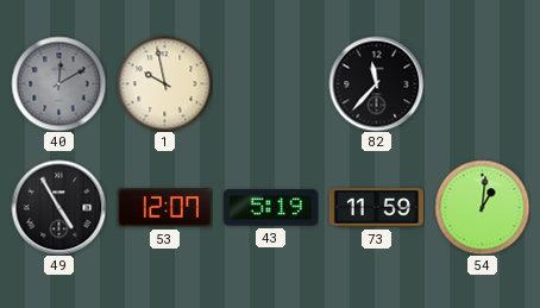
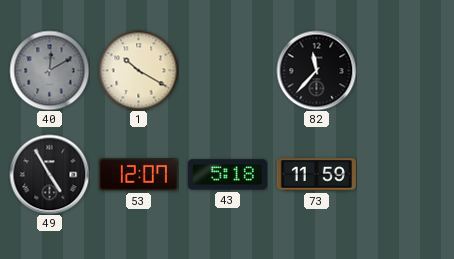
1: 9:58 -> 10:20 (138, 70)
43: 5:19 -> 5:18 (227, 175)
54: 1:01 -> none (482, 207)
